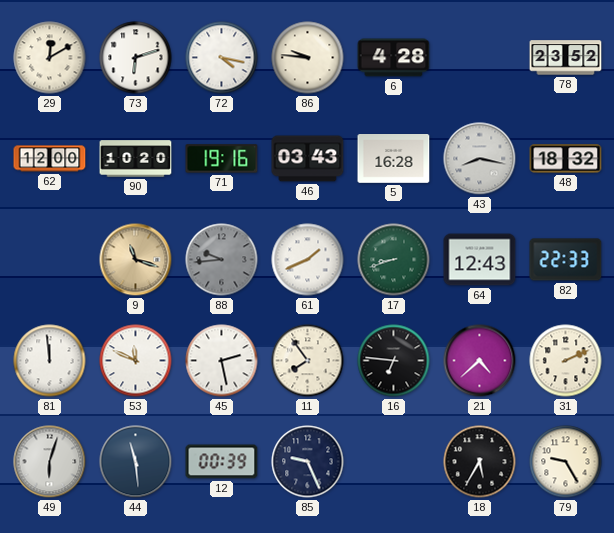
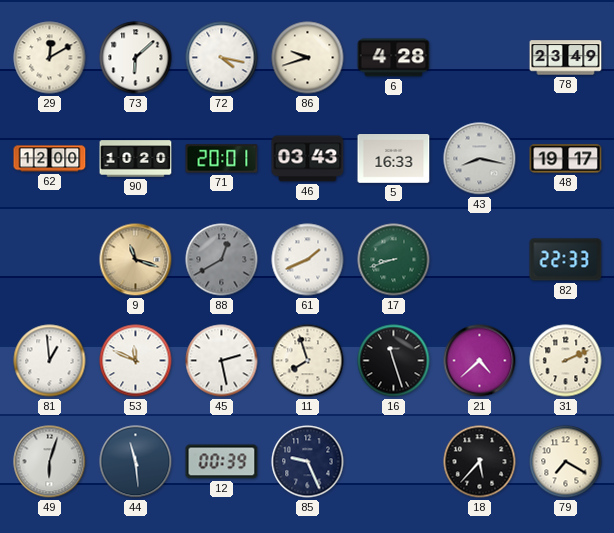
73: 6:12 -> 6:08 (136, 58)
86: 9:46 -> 9:42 (308, 58)
78: 23:52 -> 23:49 (566, 58)
71: 19:16 -> 20:01 (222, 159)
5: 16:28 -> 16:33 (394, 159)
48: 18:32 -> 19:17 (566, 159)
88: 9:44 -> 12:40 (222, 260)
64: 12:43 -> none (480, 260)
81: 11:59 -> 12:59 (50, 361)
11: 7:54 -> 7:57 (308, 361)
16: 6:46 -> 11:27 (394, 361)
18: 5:35 -> 5:37 (480, 462)
79: 9:25 -> 7:20 (566, 462)
